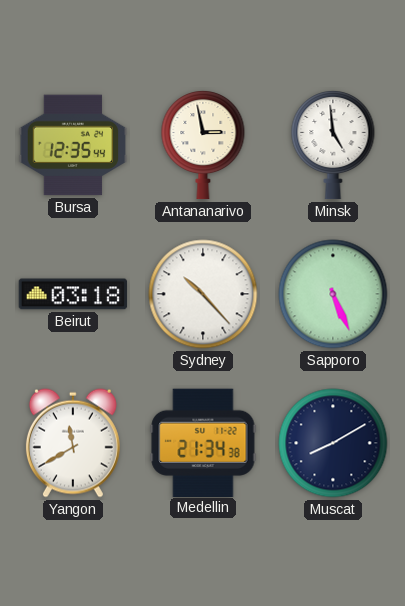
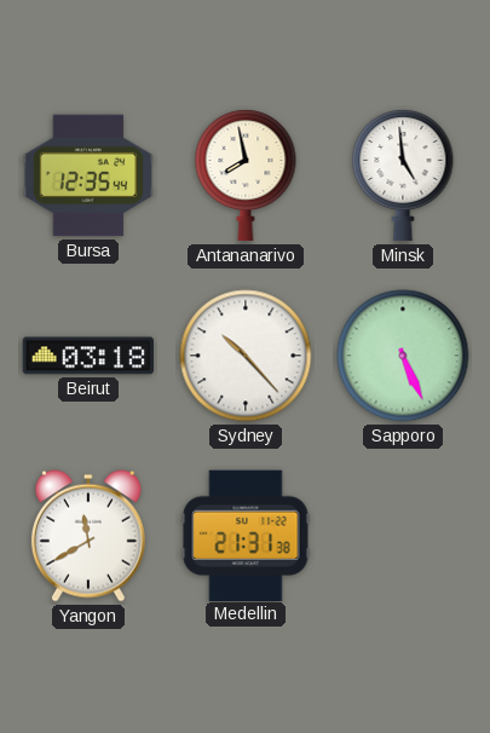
Antananarivo: 2:58 -> 7:58 (246, 177)
Medellin: 21:34 -> 21:31 (246, 535)
Muscat: 8:10 -> none (333, 443)
